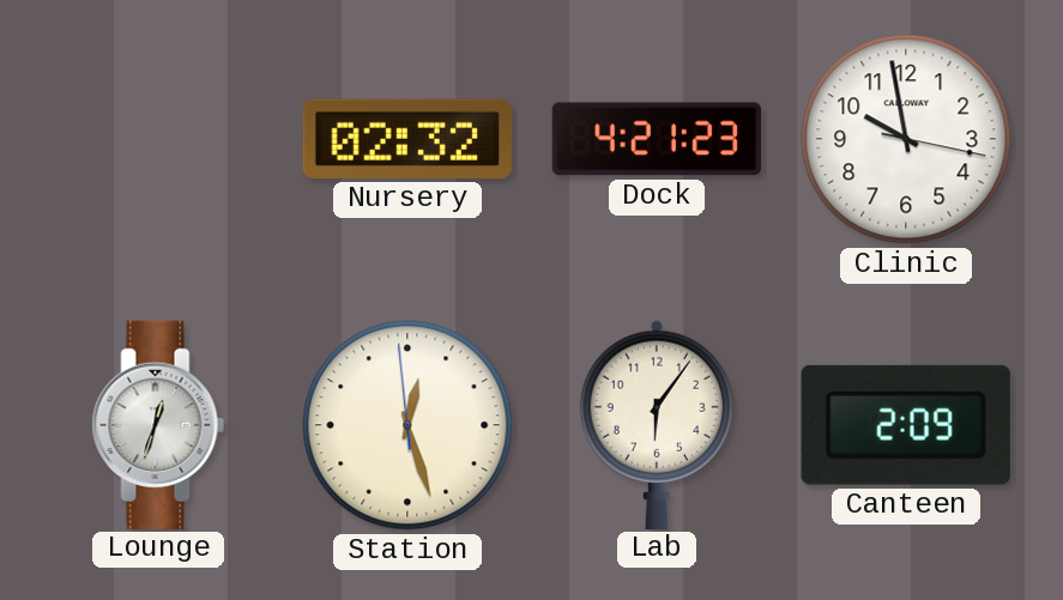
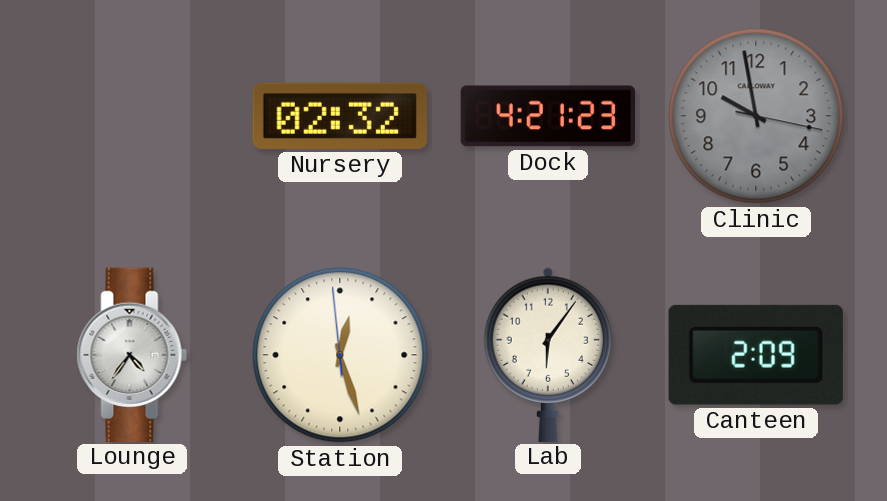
Clinic dial: white -> grey (756, 116)
Lounge: 12:33 -> 4:36 (132, 354)
